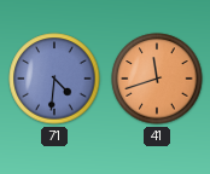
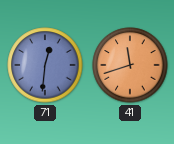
71: 4:31 -> 12:31 (45, 65)
